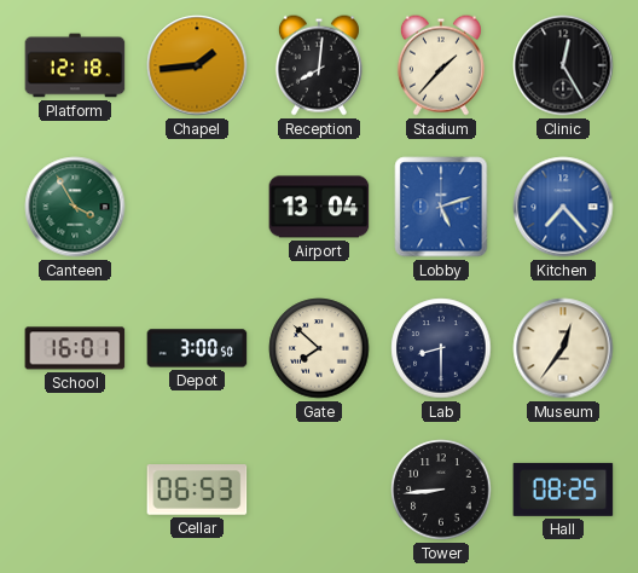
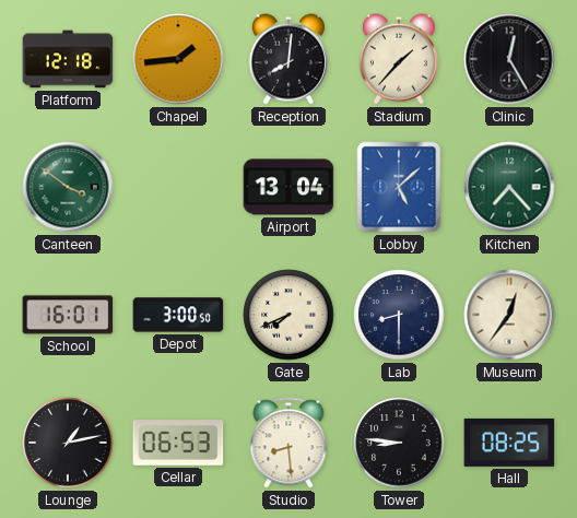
Canteen: 3:55 -> 3:51 (68, 187)
Lobby: 5:12 -> 5:08 (399, 187)
Kitchen dial: blue -> green (509, 187)
Gate: 7:52 -> 7:41 (288, 315)
Lounge: none -> 1:13 (68, 443)
Studio: none -> 8:29 (288, 443)
Tower: 8:44 -> 8:46 (399, 443)
